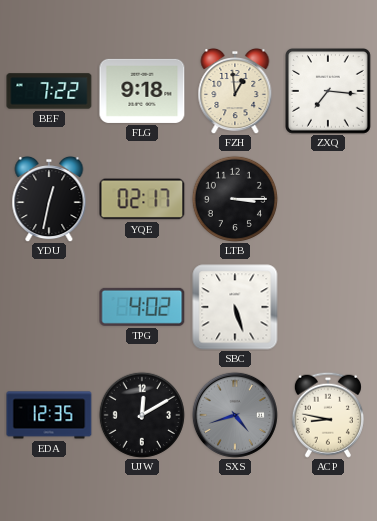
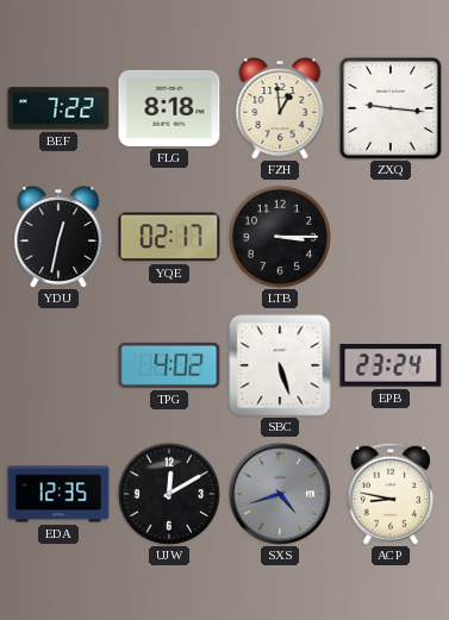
FLG: 9:18 -> 8:18 (169, 108)
ZXQ: 7:16 -> 9:16 (391, 108)
EPB: none -> 23:24 (391, 365)
